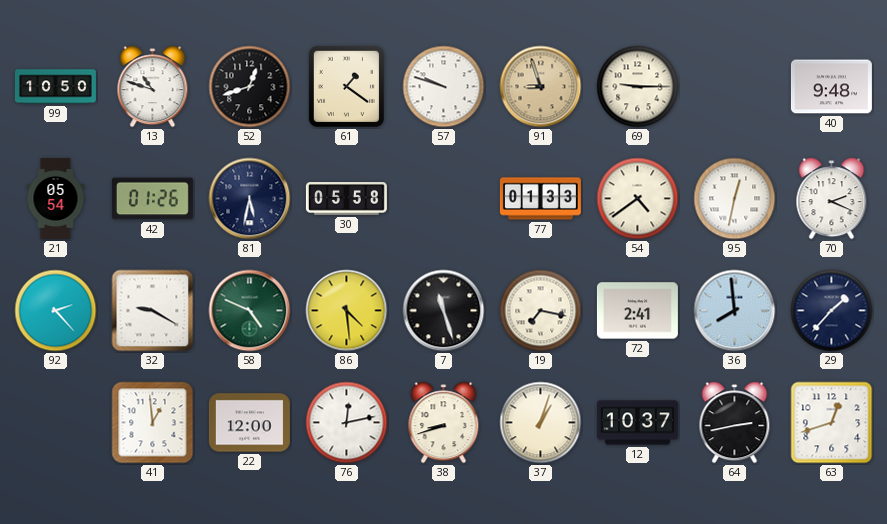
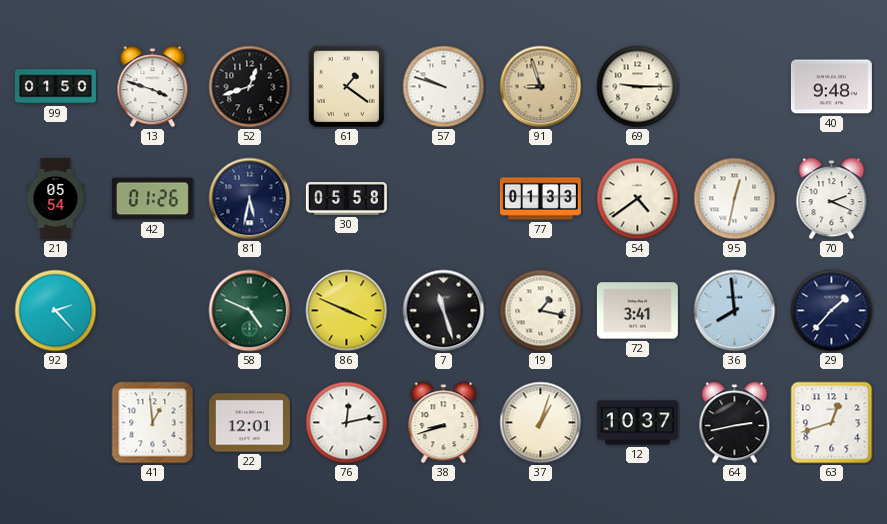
99: 10:50 -> 01:50 (55, 87)
13: 10:48 -> 3:48 (153, 87)
32: 9:20 -> none (153, 311)
86: 4:29 -> 3:49 (347, 311)
19: 7:17 -> 1:17 (541, 311)
72: 2:41 -> 3:41 (637, 311)
22: 12:00 -> 12:01 (249, 423)
